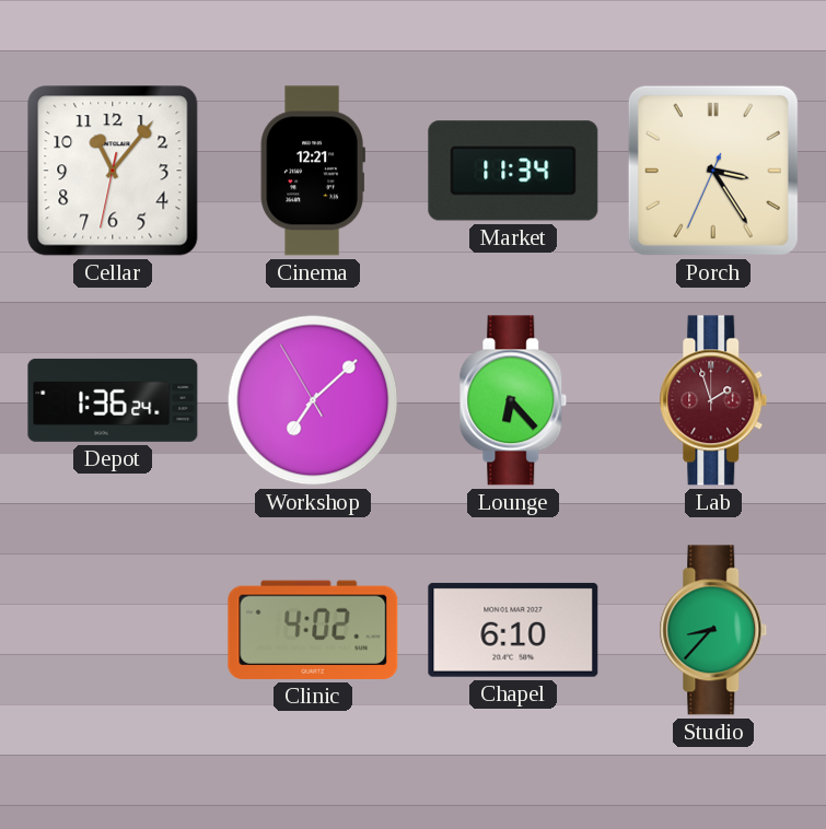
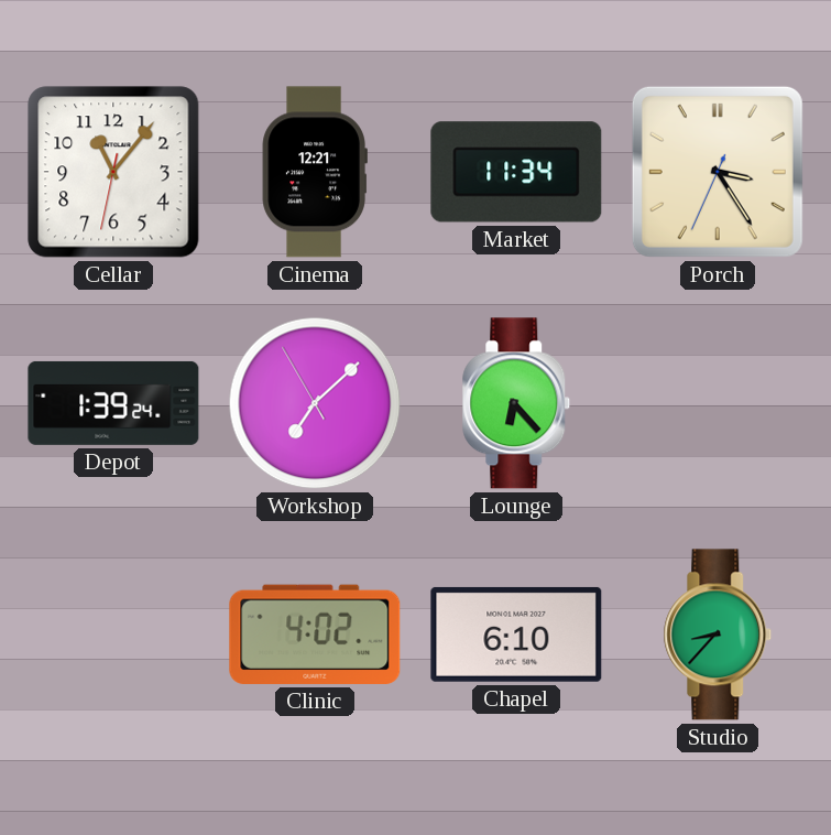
Depot: 1:36 -> 1:39 (113, 403)
Lab: 1:57 -> none (713, 400)
